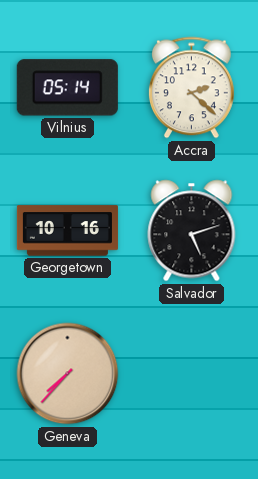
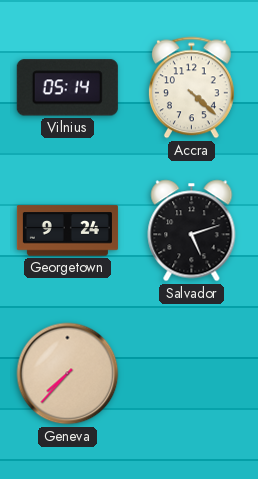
Accra: 2:22 -> 4:22 (191, 88)
Georgetown: 10:16 -> 9:24 (67, 231)
